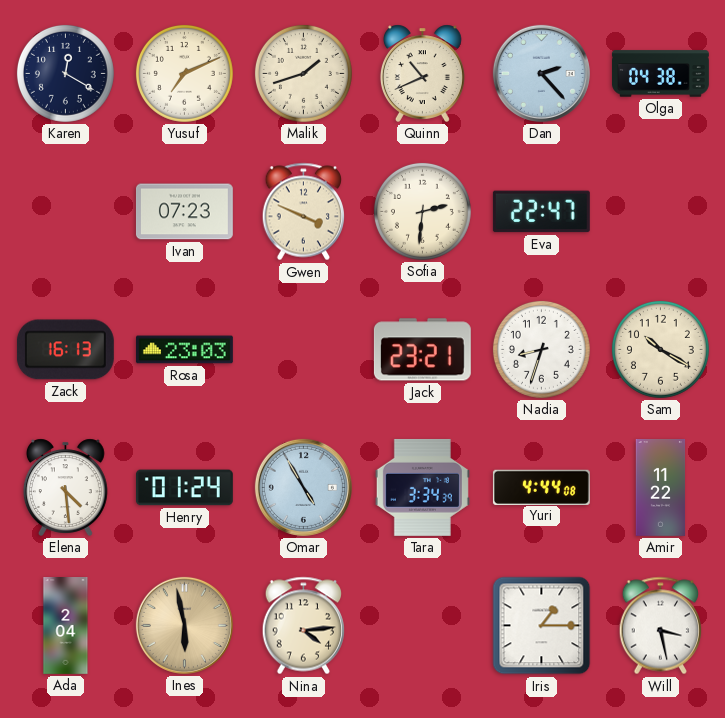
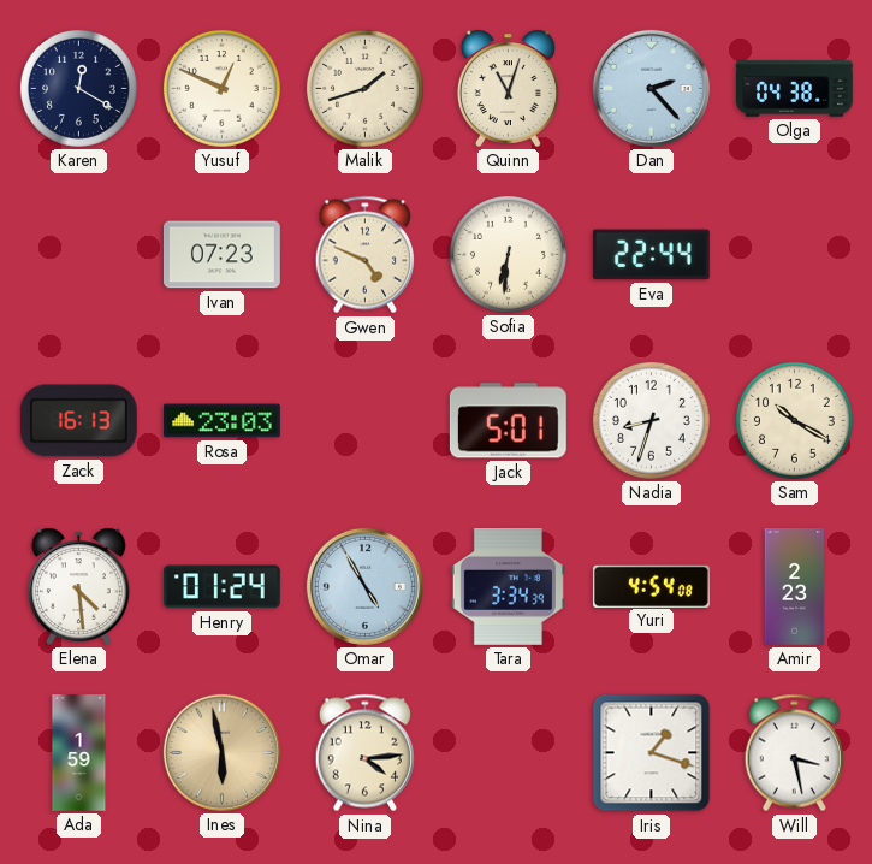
Yusuf: 7:11 -> 12:49 (221, 88)
Quinn: 10:41 -> 11:03 (508, 88)
Gwen: 3:49 -> 4:49 (364, 255)
Sofia: 2:31 -> 6:31 (508, 254)
Eva: 22:47 -> 22:44 (651, 255)
Jack: 23:21 -> 5:01 (508, 421)
Yuri: 4:44 -> 4:54 (651, 586)
Amir: 11:22 -> 2:23 (795, 587)
Ada: 2:04 -> 1:59 (79, 753)
Iris: 1:15 -> 1:18 (652, 753)
